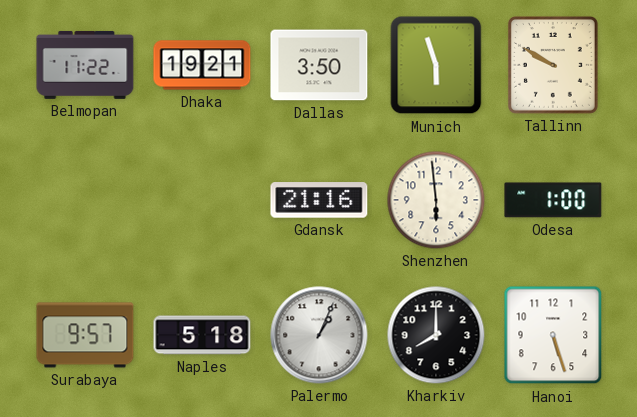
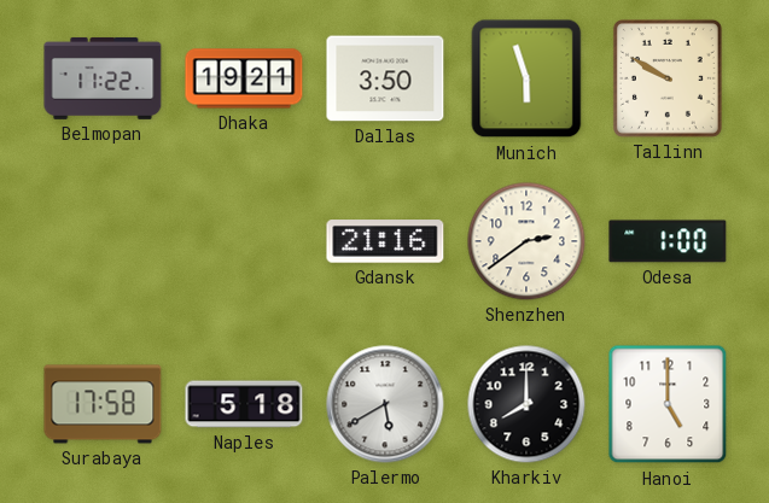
Shenzhen: 5:59 -> 2:39 (526, 241)
Surabaya: 9:57 -> 17:58 (103, 404)
Palermo: 1:04 -> 5:40 (385, 404)
Hanoi: 5:27 -> 5:00 (668, 404)
